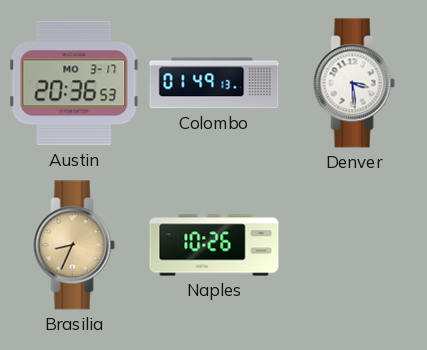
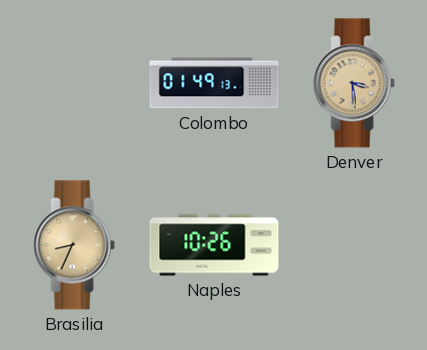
Austin: 20:36 -> none (74, 83)
Denver dial: white -> champagne (354, 83)
